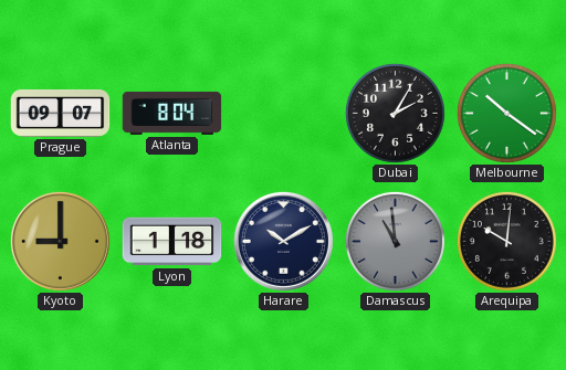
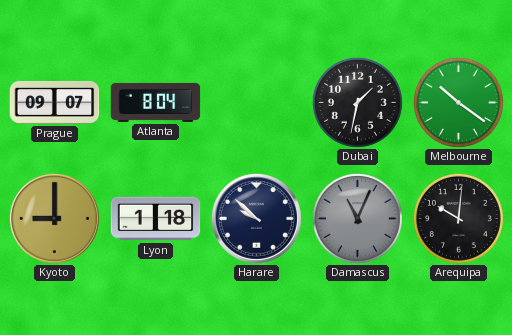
Dubai: 2:05 -> 1:32 (357, 102)
Harare: 10:10 -> 9:52 (256, 218)
Damascus: 10:59 -> 11:04 (357, 218)
